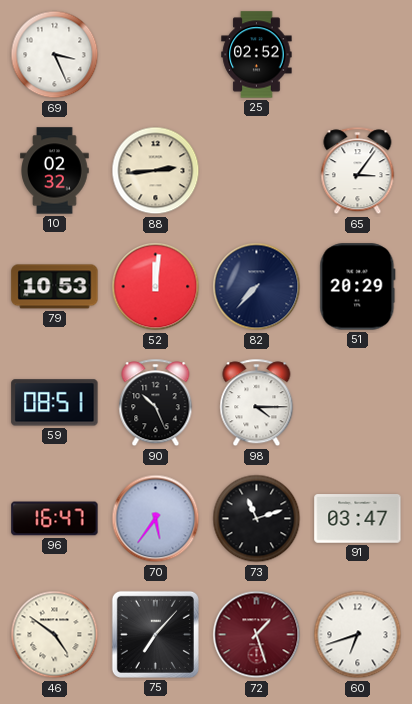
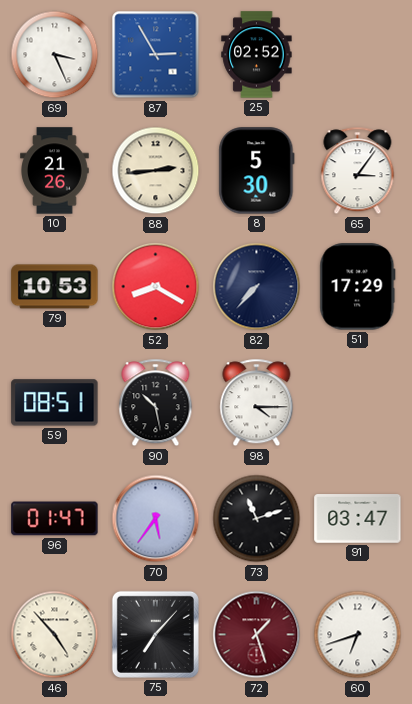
87: none -> 2:55 (156, 55)
10: 02:32 -> 21:26 (55, 171)
8: none -> 5:30 (257, 171)
52: 12:01 -> 8:20 (156, 287)
51: 20:29 -> 17:29 (358, 287)
90: 10:26 -> 10:28 (156, 403)
96: 16:47 -> 01:47 (55, 519)
46: 4:51 -> 4:53 (55, 635)
